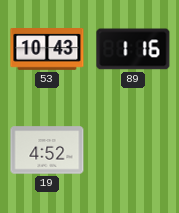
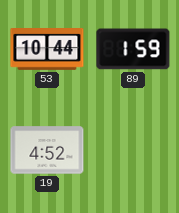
53: 10:43 -> 10:44 (47, 50)
89: 1:16 -> 1:59 (133, 49)
